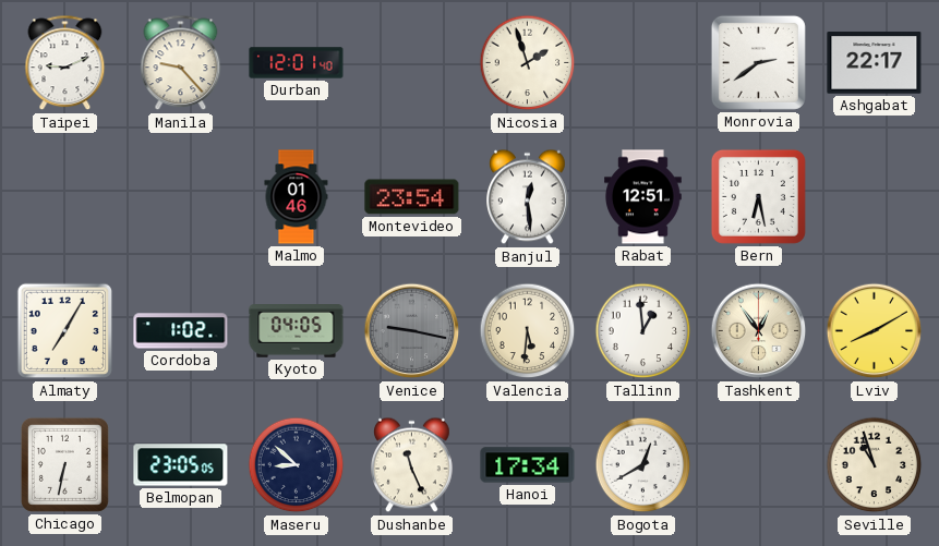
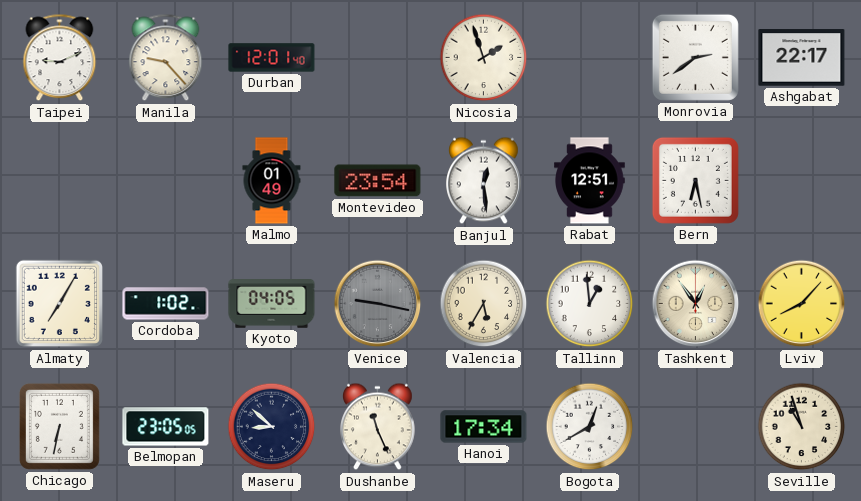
Malmo: 01:46 -> 01:49 (272, 181)
Valencia: 5:31 -> 5:35 (484, 304)
Lviv: 8:10 -> 8:07 (802, 304)
